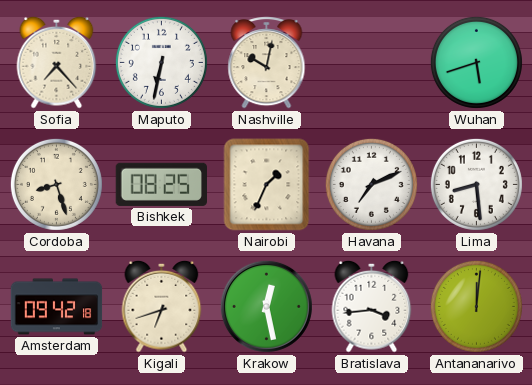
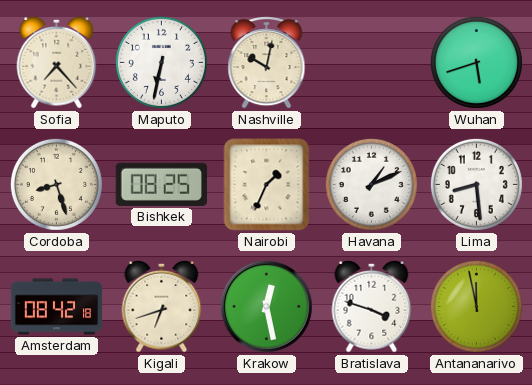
Havana: 7:11 -> 1:11 (371, 184)
Amsterdam: 09:42 -> 08:42 (57, 307)
Bratislava: 3:44 -> 3:48 (372, 306)
Antananarivo: 12:01 -> 11:58 (476, 306)
